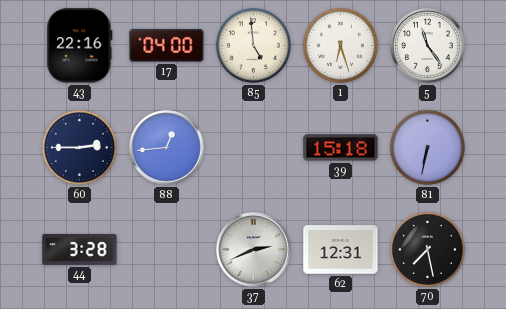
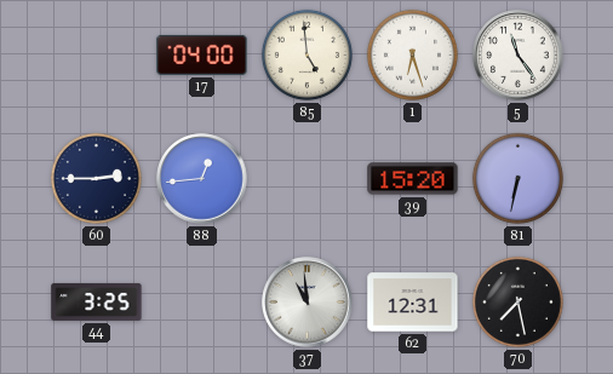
43: 22:16 -> none (80, 46)
39: 15:18 -> 15:20 (413, 179)
44: 3:28 -> 3:25 (97, 301)
37: 2:41 -> 10:59 (308, 303)
